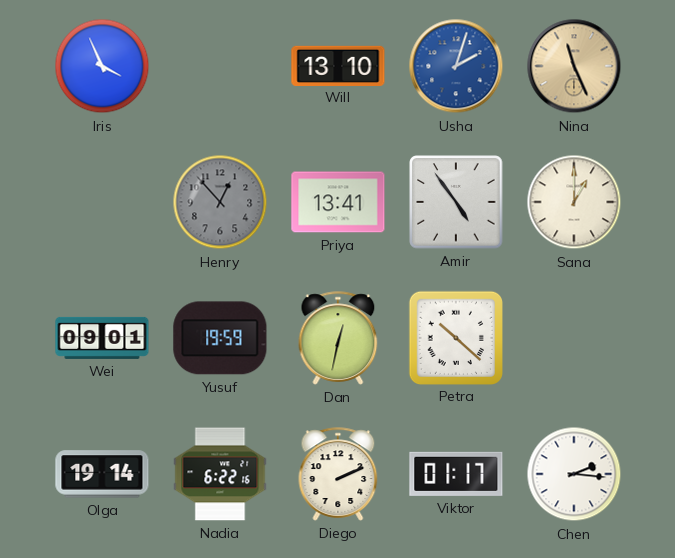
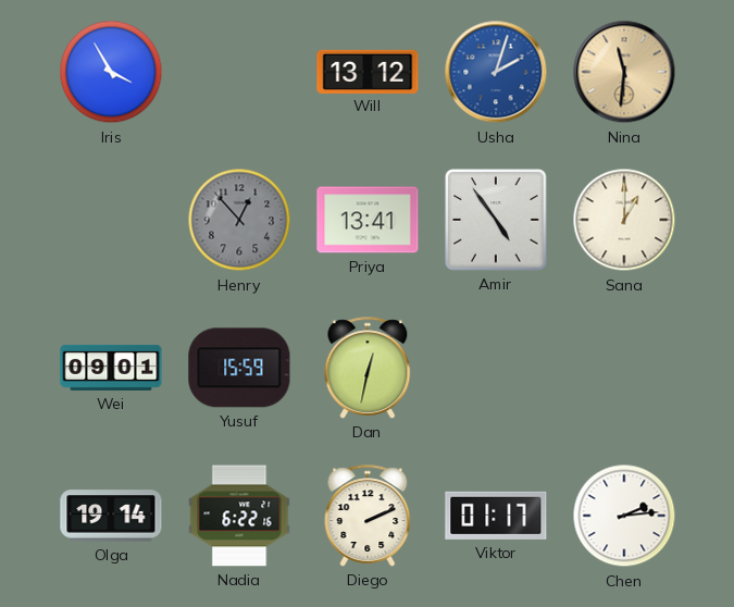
Iris: 3:56 -> 3:55 (111, 72)
Will: 13:10 -> 13:12 (368, 71)
Nina: 11:26 -> 11:31 (624, 72)
Yusuf: 19:59 -> 15:59 (239, 368)
Petra: 10:22 -> none (455, 337)
Chen: 2:16 -> 2:14 (624, 516)
